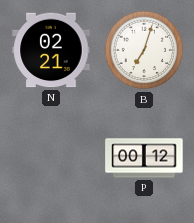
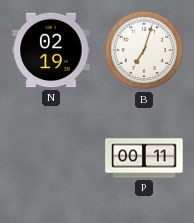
N: 02:21 -> 02:19 (51, 50)
P: 00:12 -> 00:11 (144, 158)
